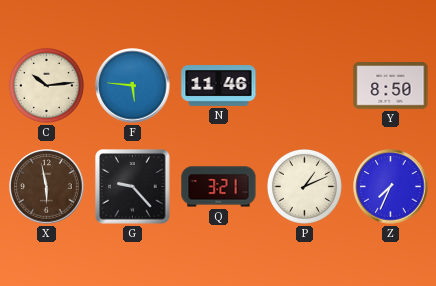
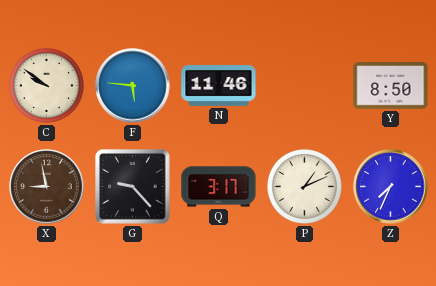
C: 10:14 -> 9:51 (46, 85)
X: 5:58 -> 8:58 (47, 187)
Q: 3:21 -> 3:17 (219, 187)
